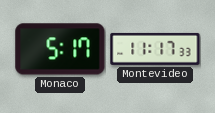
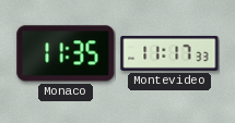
Monaco: 5:17 -> 11:35 (66, 53)
